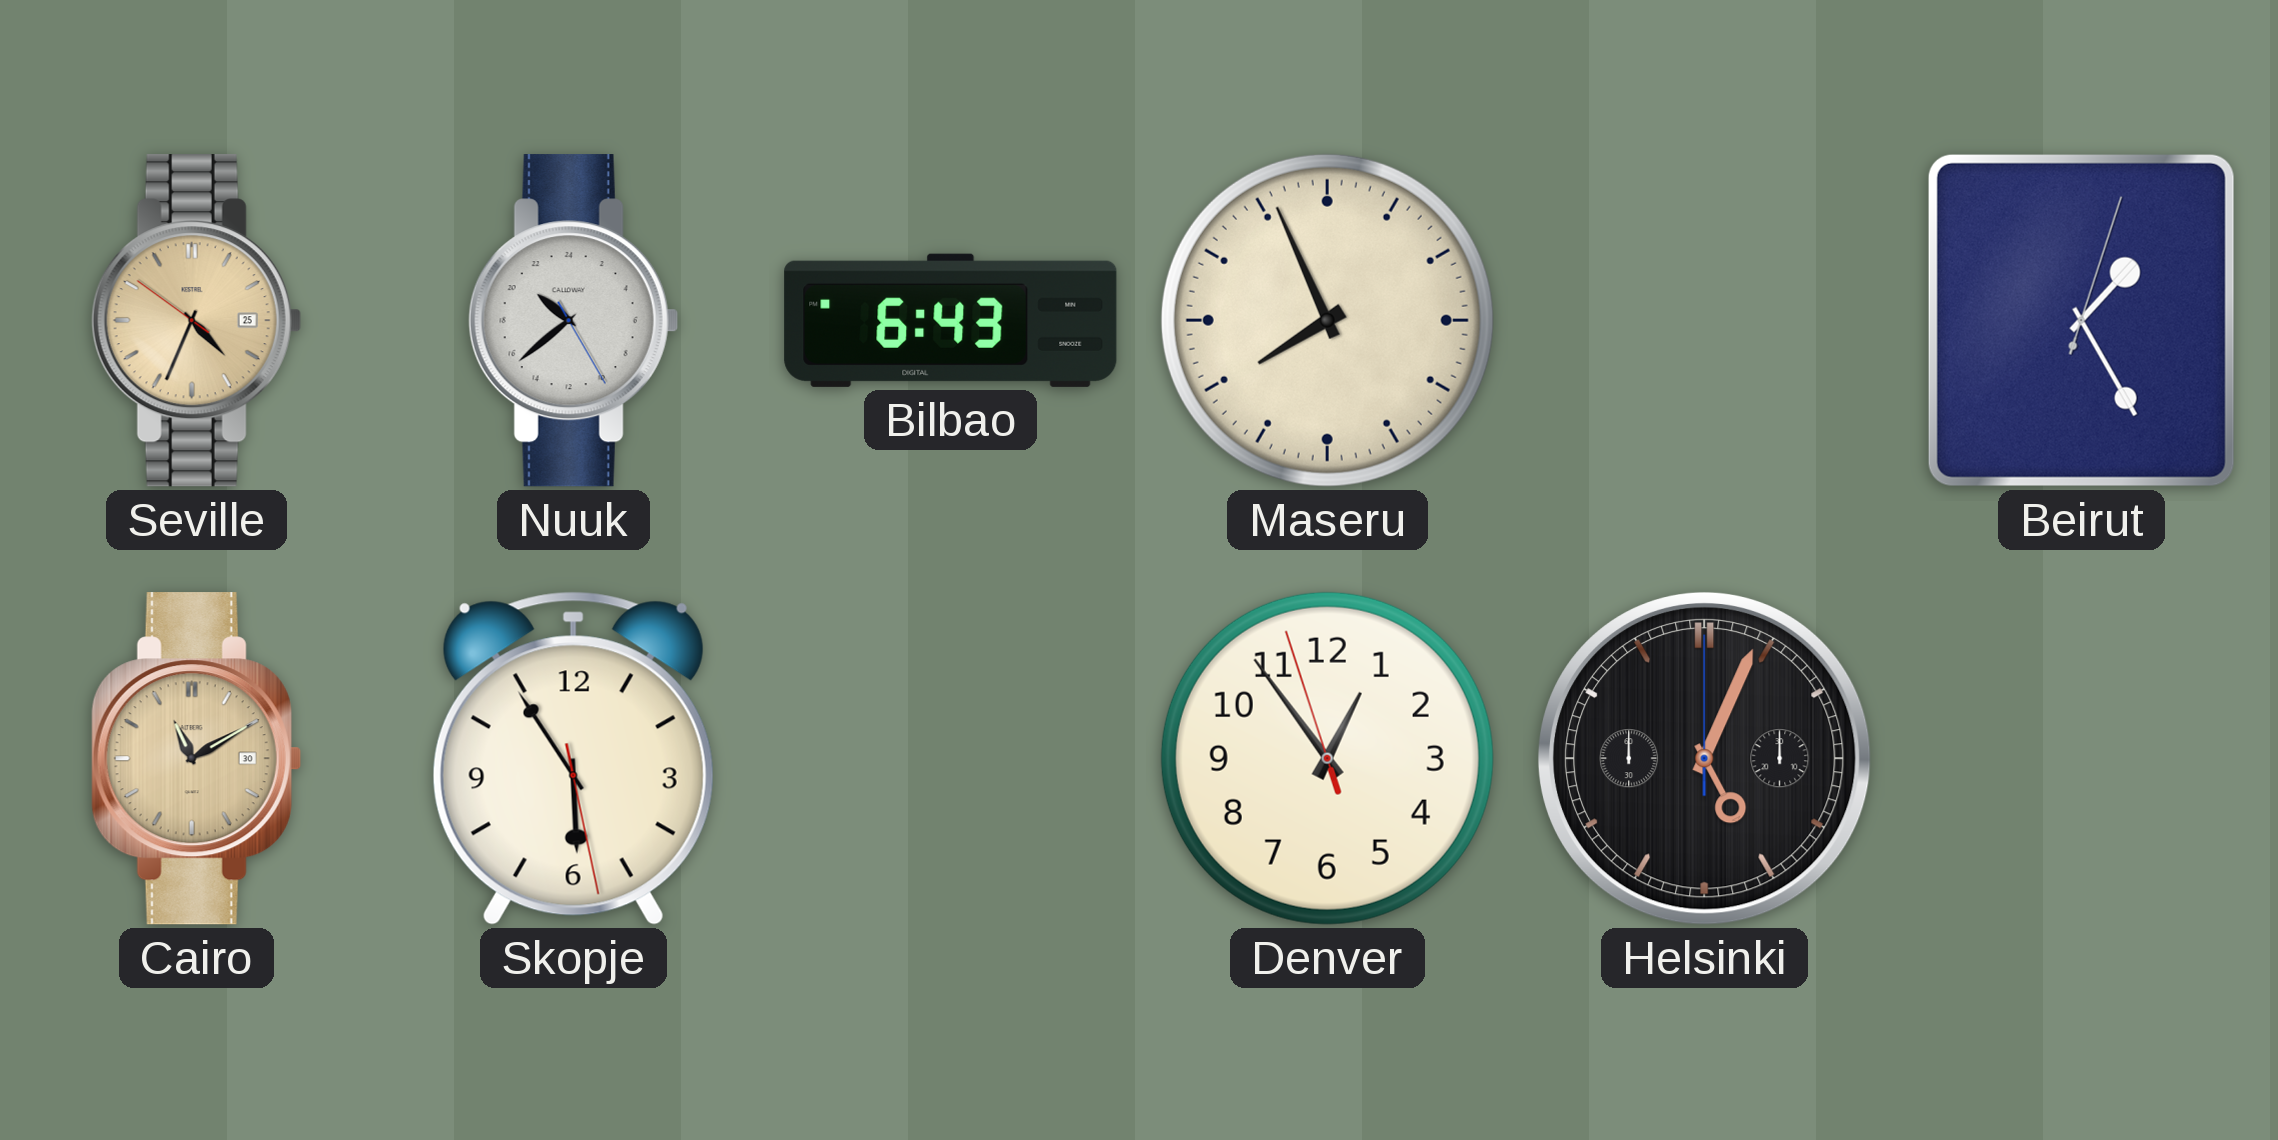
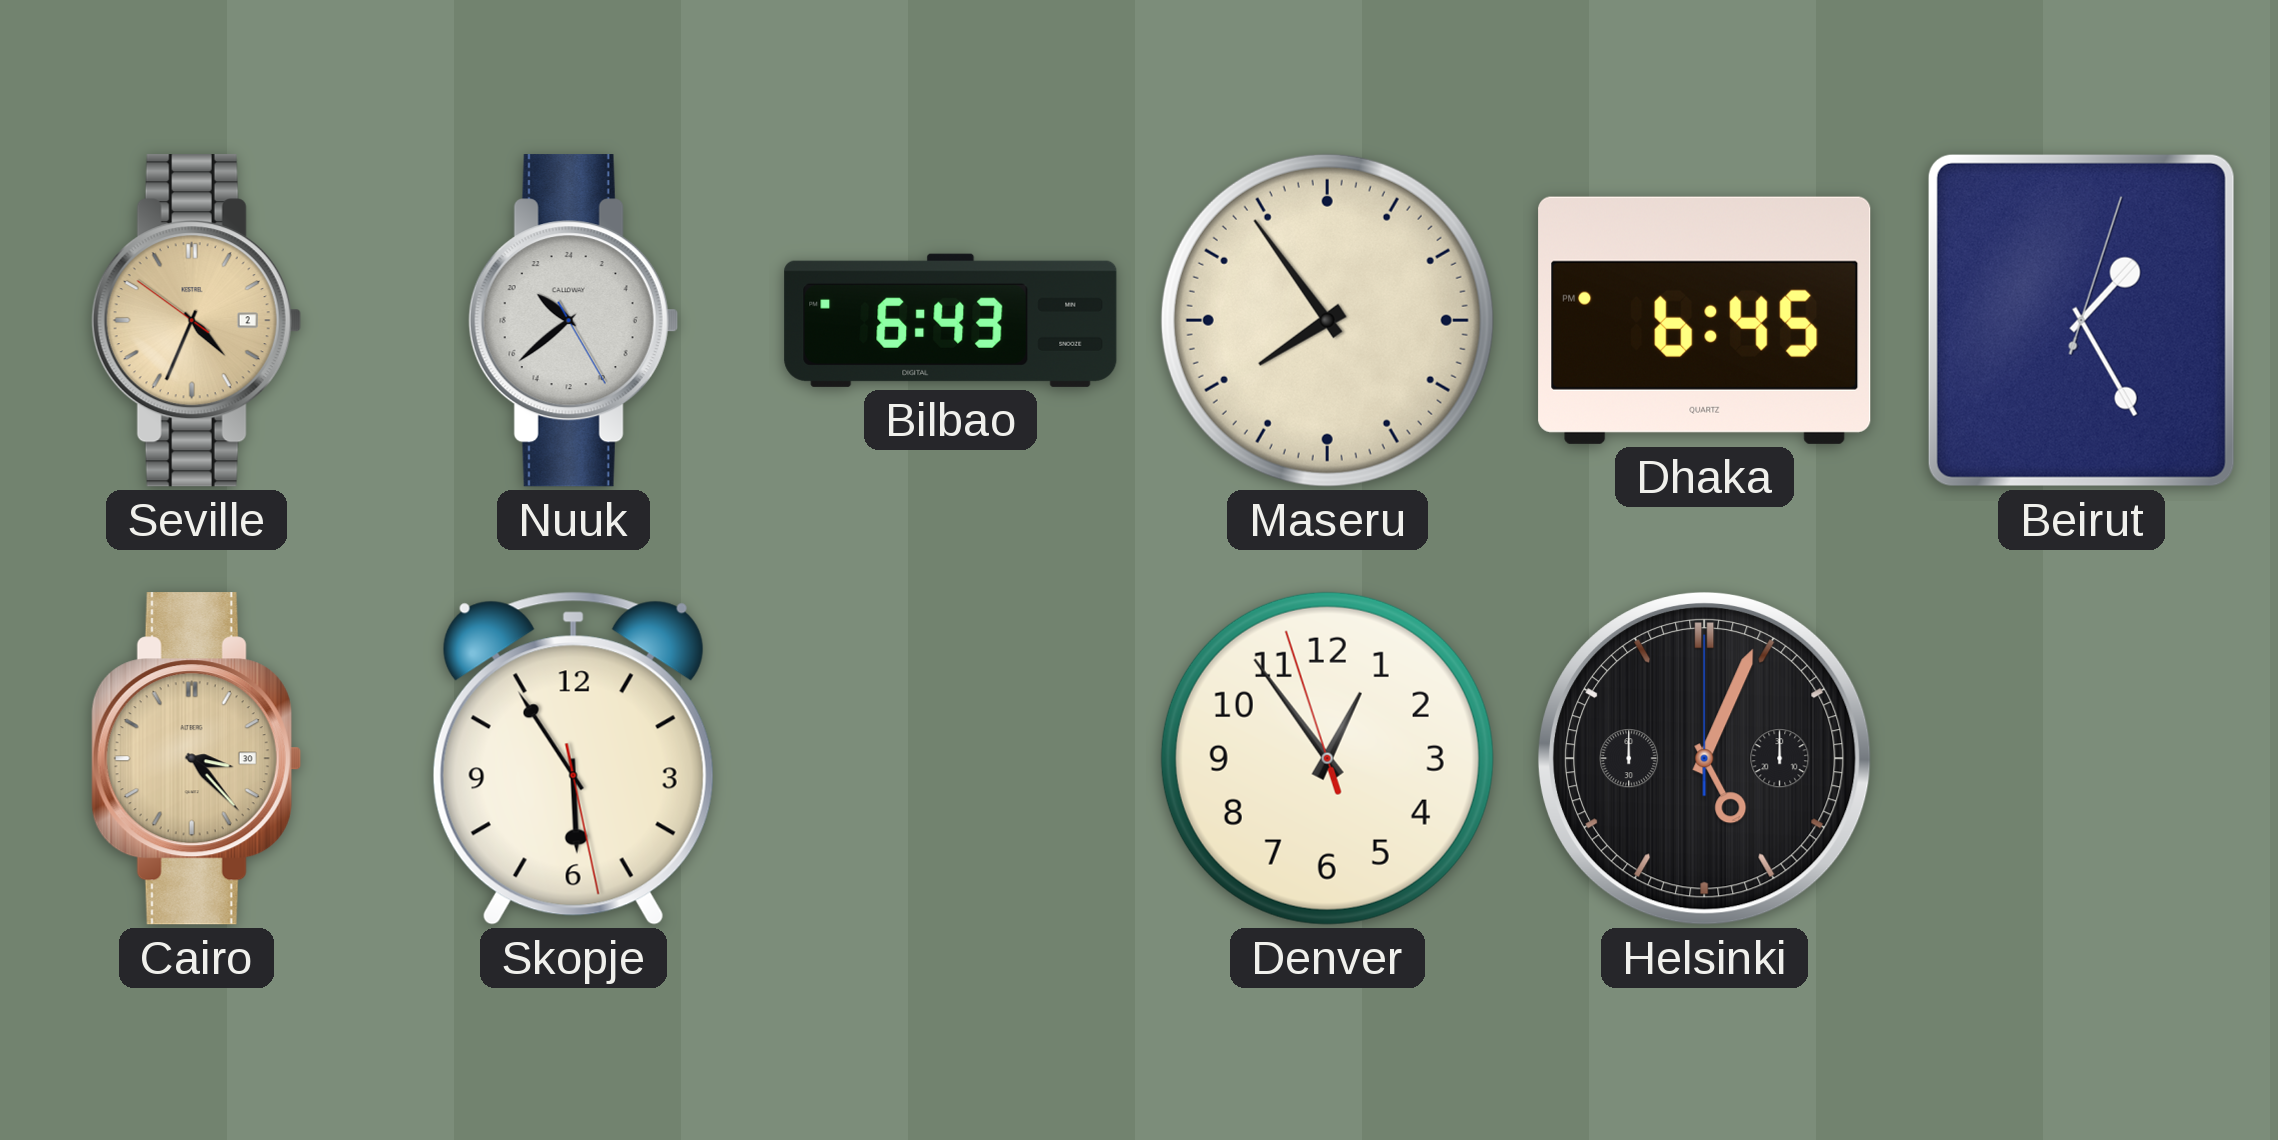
Seville date: 25 -> 2 (196, 321)
Maseru: 7:56 -> 7:54 (1327, 320)
Dhaka: none -> 6:45 (1705, 320)
Cairo: 11:10 -> 3:23 (196, 759)
